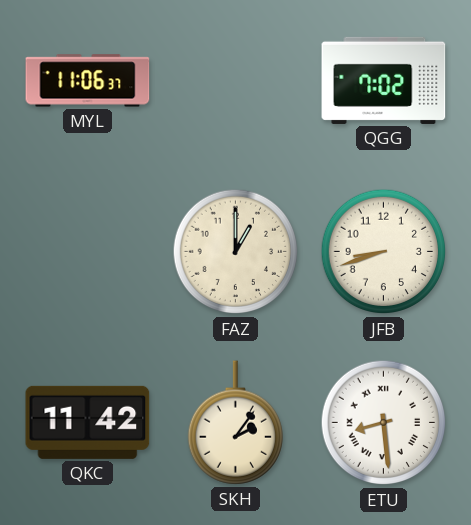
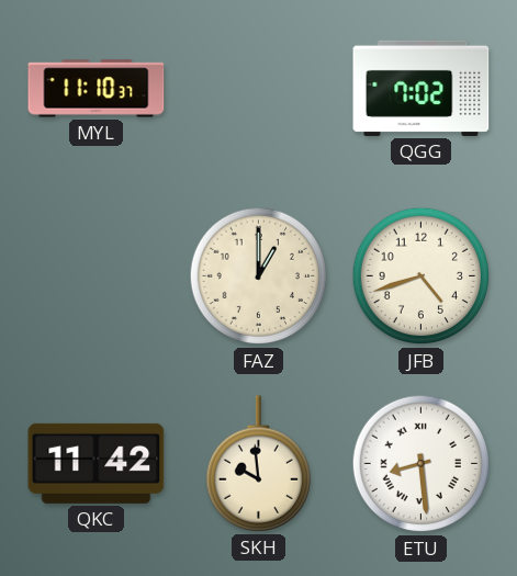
MYL: 11:06 -> 11:10 (97, 89)
JFB: 8:42 -> 4:42 (422, 276)
SKH: 2:06 -> 9:59 (258, 464)
